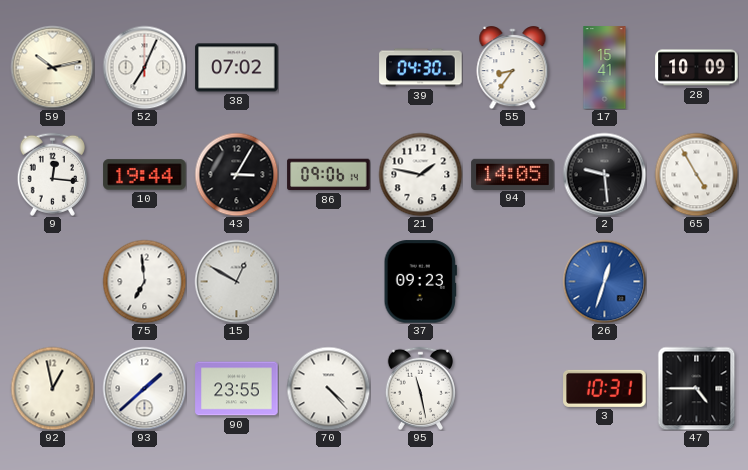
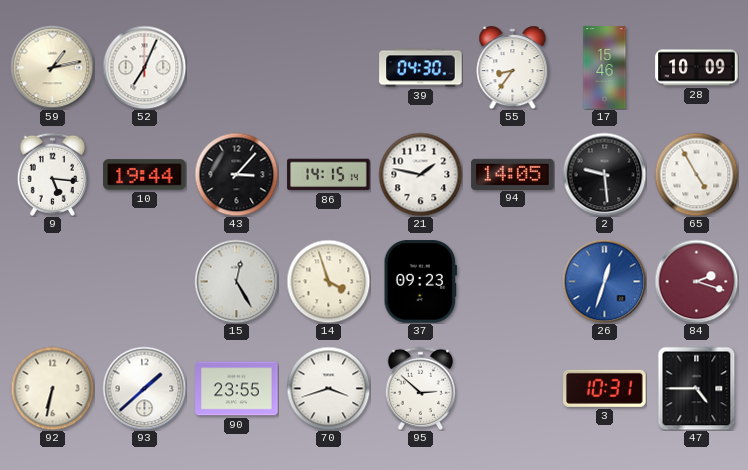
59: 10:13 -> 1:13 (52, 67)
38: 07:02 -> none (237, 68)
17: 15:41 -> 15:46 (605, 68)
9: 12:16 -> 5:16 (52, 174)
43: 3:05 -> 3:07 (236, 174)
86: 09:06 -> 14:15 (329, 175)
75: 6:59 -> none (144, 281)
15: 12:50 -> 12:25 (236, 281)
14: none -> 3:57 (328, 281)
84: none -> 2:18 (696, 281)
92: 12:58 -> 6:32 (52, 388)
70: 4:23 -> 3:42 (328, 388)
95: 11:28 -> 2:52 (420, 388)
